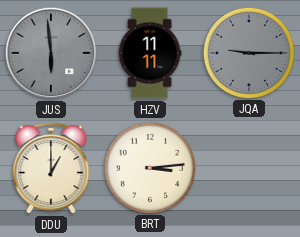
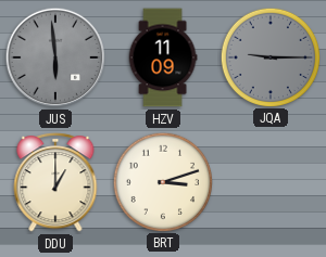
HZV: 11:11 -> 11:09 (163, 57)
BRT: 3:14 -> 3:12 (162, 181)
